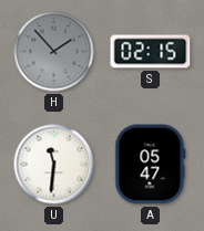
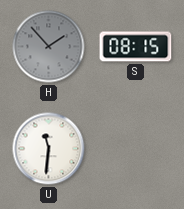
S: 02:15 -> 08:15 (136, 47)
A: 05:47 -> none (151, 165)
